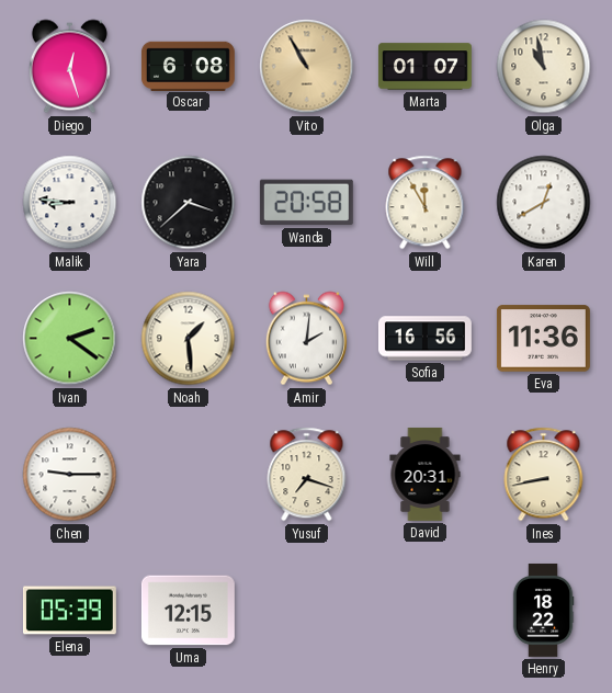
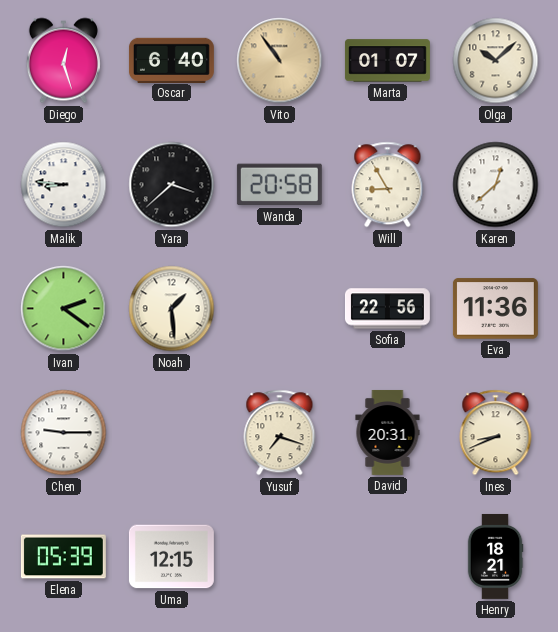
Oscar: 6:08 -> 6:40 (171, 60)
Vito: 10:55 -> 10:54 (280, 61)
Olga: 10:58 -> 10:08 (496, 61)
Will: 11:55 -> 8:55 (388, 185)
Karen: 12:40 -> 12:38 (496, 185)
Amir: 2:01 -> none (306, 339)
Sofia: 16:56 -> 22:56 (387, 309)
Ines: 8:43 -> 8:41 (496, 433)
Henry: 18:22 -> 18:21 (495, 556)
